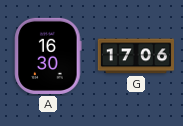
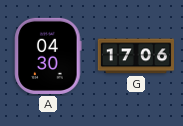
A: 16:30 -> 04:30 (48, 56)
